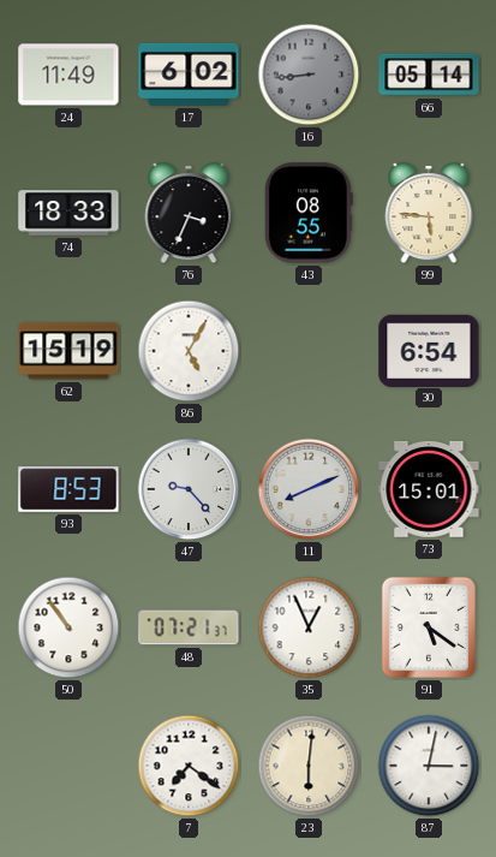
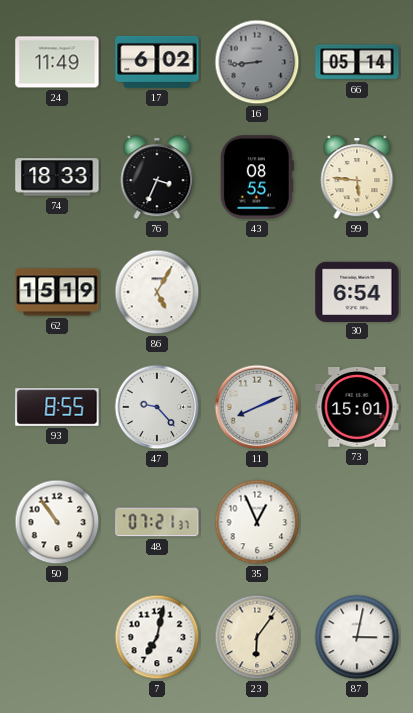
93: 8:53 -> 8:55 (57, 407)
91: 5:21 -> none (429, 627)
7: 7:21 -> 7:02 (157, 637)
23: 6:01 -> 6:06 (257, 637)
